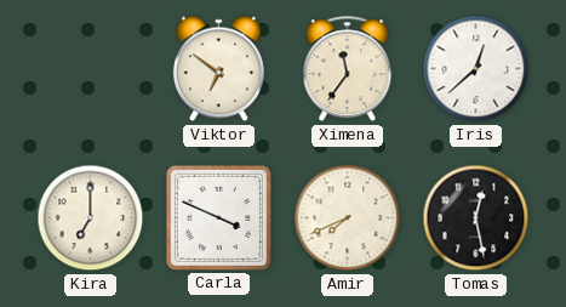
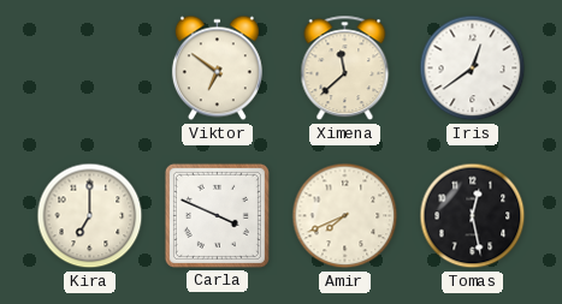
Ximena: 11:36 -> 11:38 (345, 68)
Iris: 12:38 -> 12:39 (473, 68)
